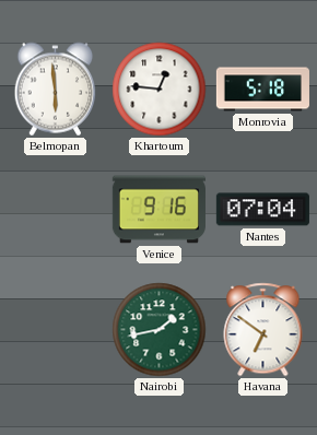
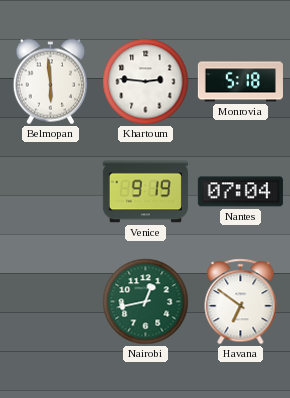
Khartoum: 12:46 -> 2:46 (146, 82)
Venice: 9:16 -> 9:19 (145, 192)
Nairobi: 1:43 -> 12:43 (146, 302)
